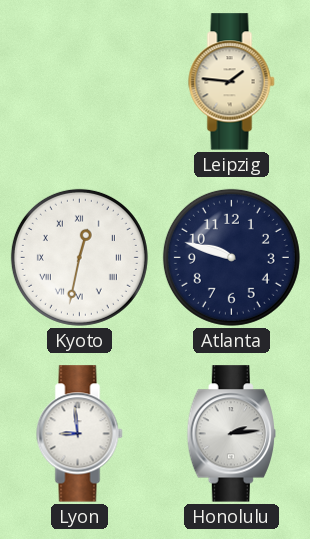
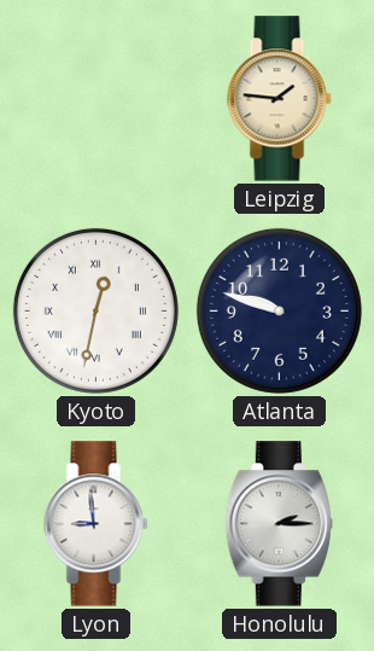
Honolulu: 2:14 -> 2:15 (279, 524)
